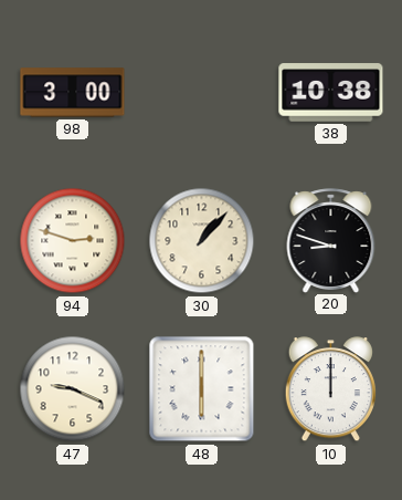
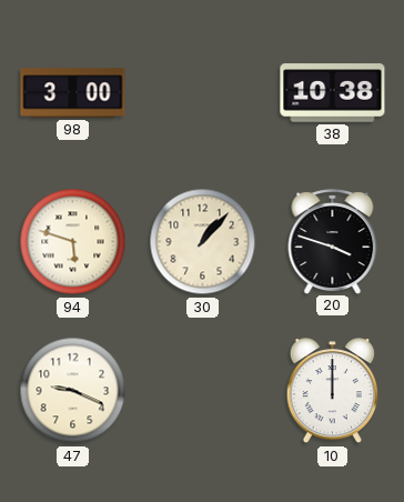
94: 2:48 -> 5:48 (73, 242)
20: 8:48 -> 3:48 (333, 241)
48: 6:00 -> none (202, 389)
